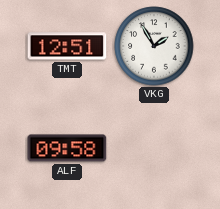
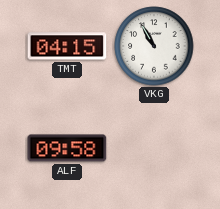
TMT: 12:51 -> 04:15 (67, 46)
VKG: 1:55 -> 10:55 (154, 46)
